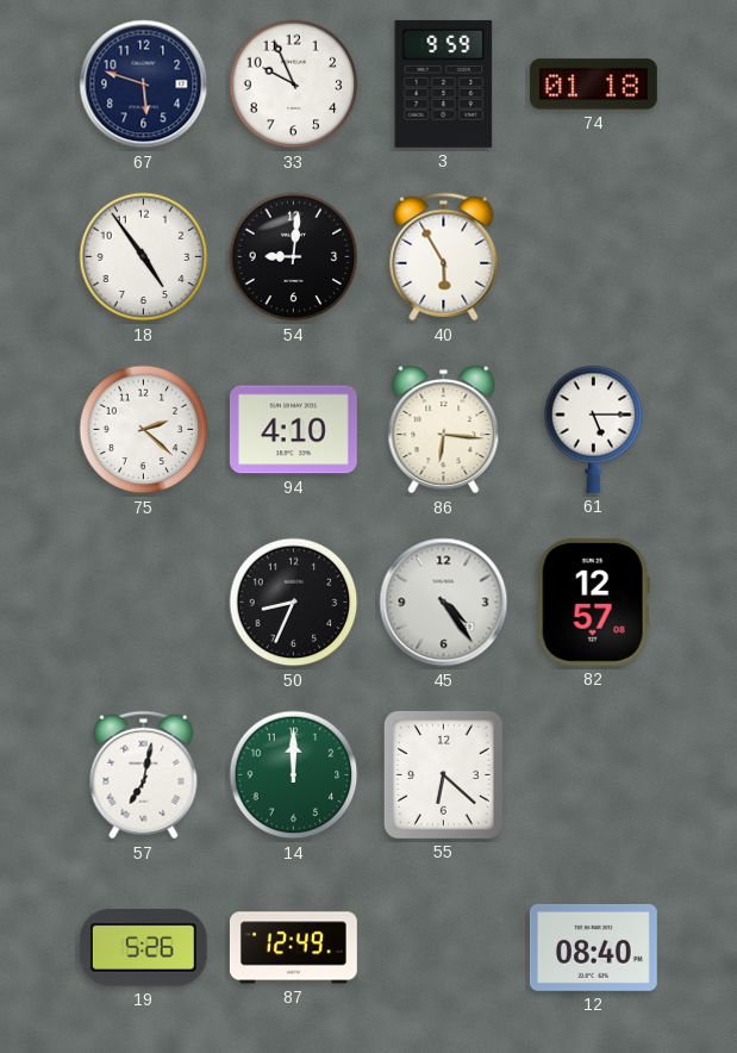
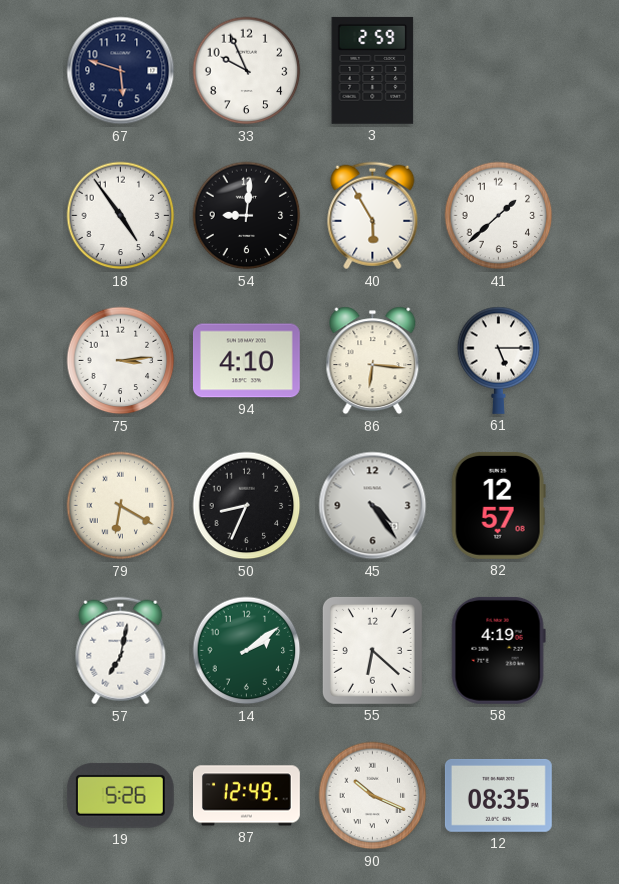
3: 9:59 -> 2:59 (373, 70)
74: 01:18 -> none (593, 85)
41: none -> 1:38 (499, 216)
75: 2:22 -> 3:14 (121, 361)
79: none -> 6:20 (121, 506)
14: 12:00 -> 2:09 (247, 651)
58: none -> 4:19 (498, 650)
90: none -> 10:19 (373, 796)
12: 08:40 -> 08:35 (498, 795)
